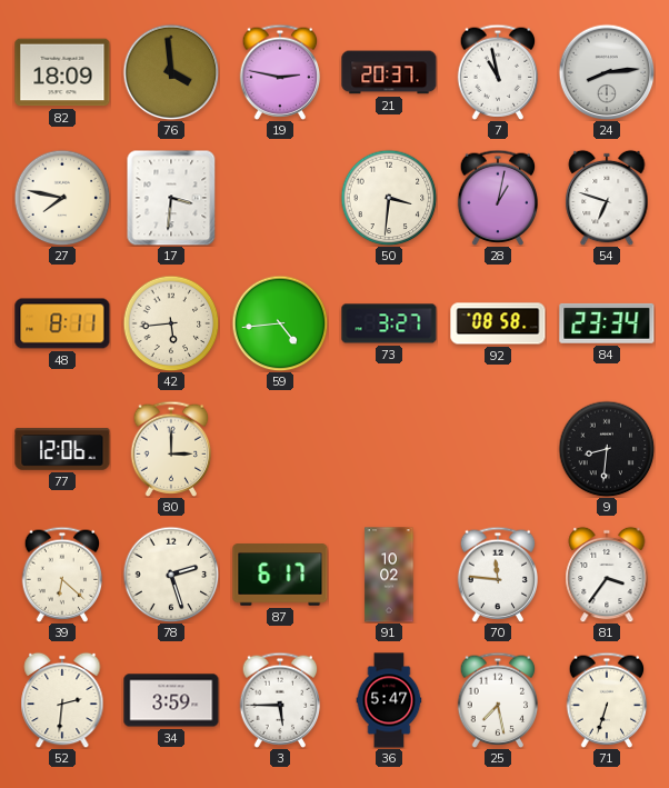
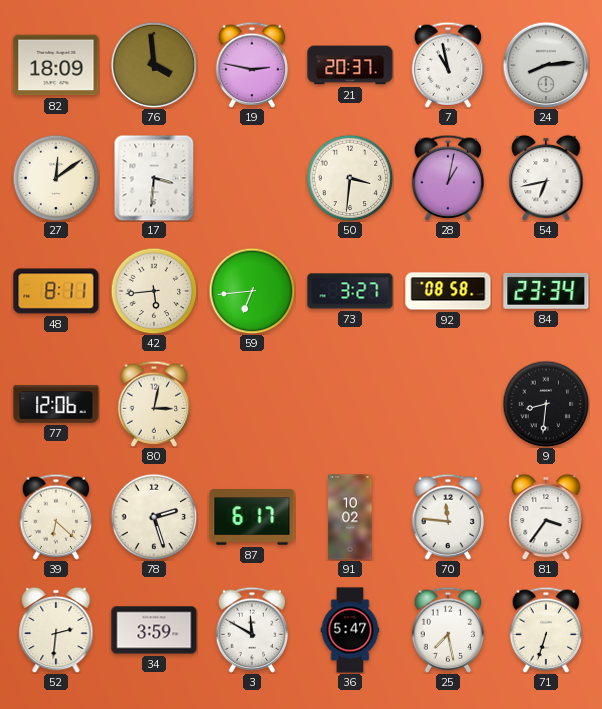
27: 7:47 -> 12:09 (56, 178)
54: 6:48 -> 6:43 (546, 178)
59: 4:44 -> 6:44 (252, 291)
80: 3:00 -> 3:02 (154, 404)
3: 5:45 -> 11:50 (252, 630)
